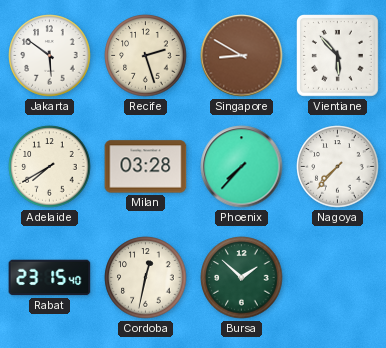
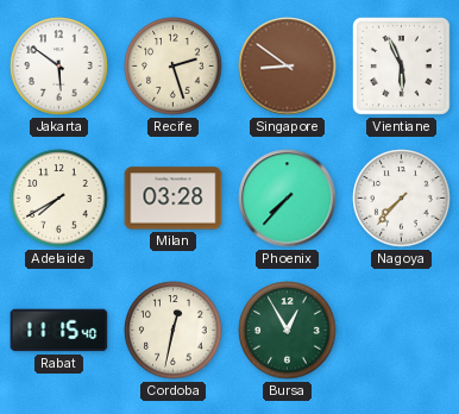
Singapore: 8:50 -> 8:51 (288, 67)
Vientiane: 5:53 -> 5:56 (402, 67)
Rabat: 23:15 -> 11:15 (59, 331)
Bursa: 1:52 -> 12:55 (288, 331)
